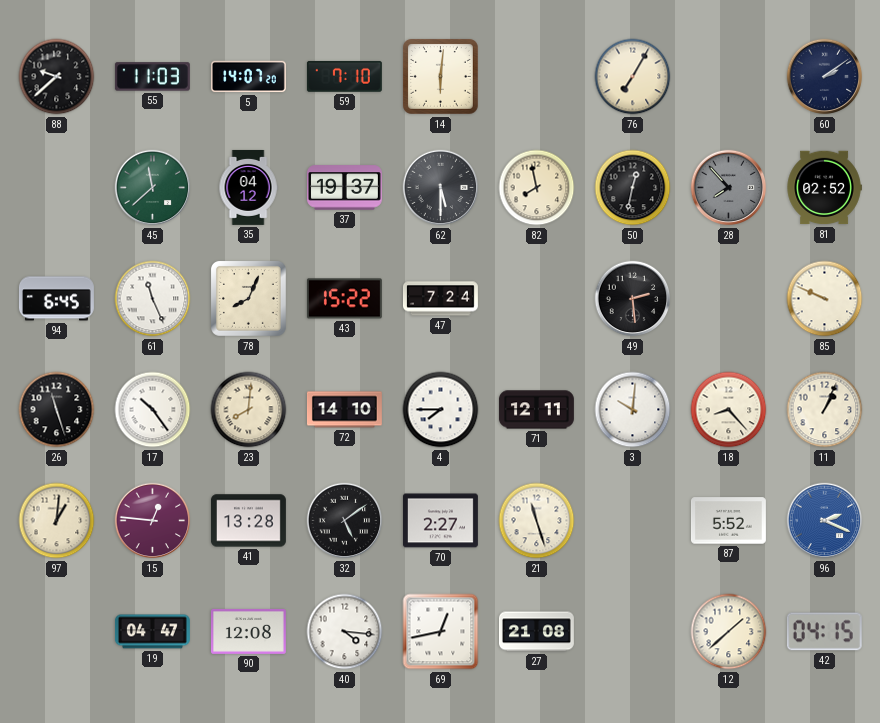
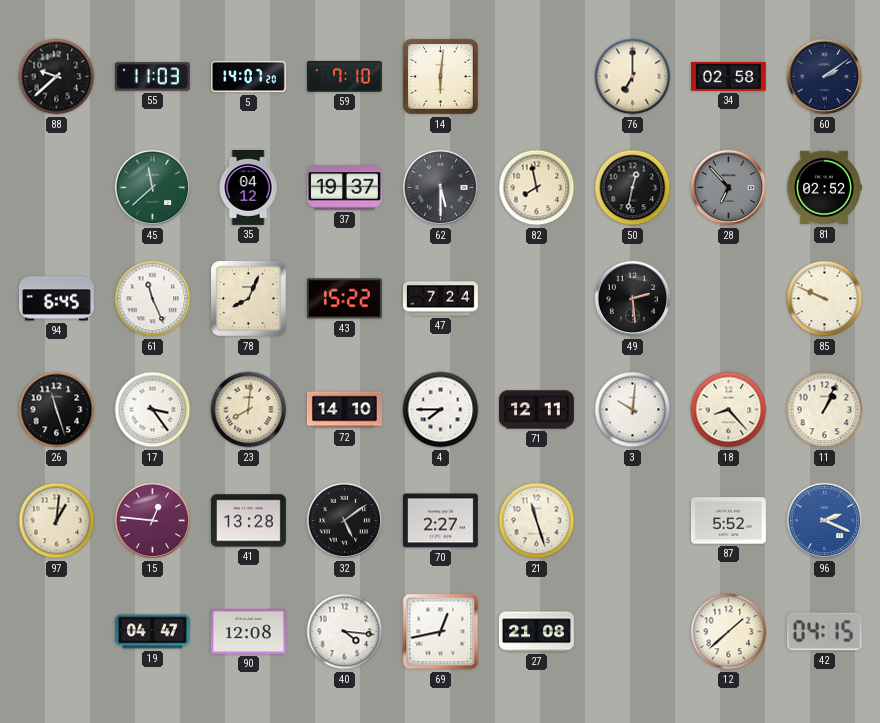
76: 7:05 -> 7:00 (633, 77)
34: none -> 02:58 (728, 76)
28: 7:53 -> 6:53 (729, 188)
17: 10:24 -> 3:24 (153, 410)
